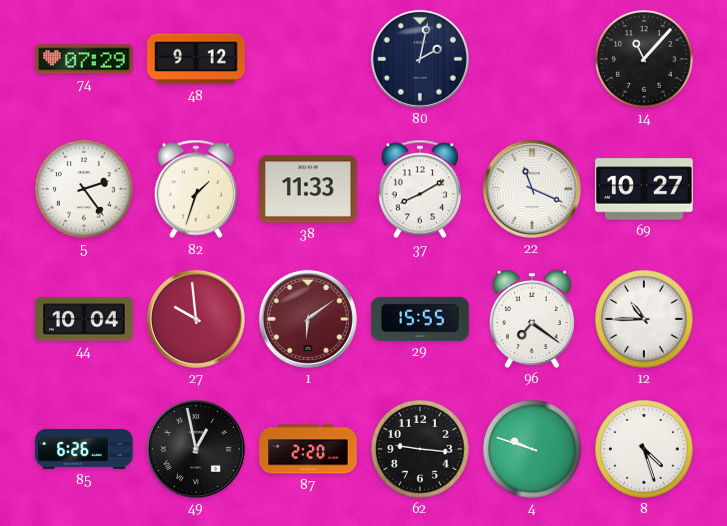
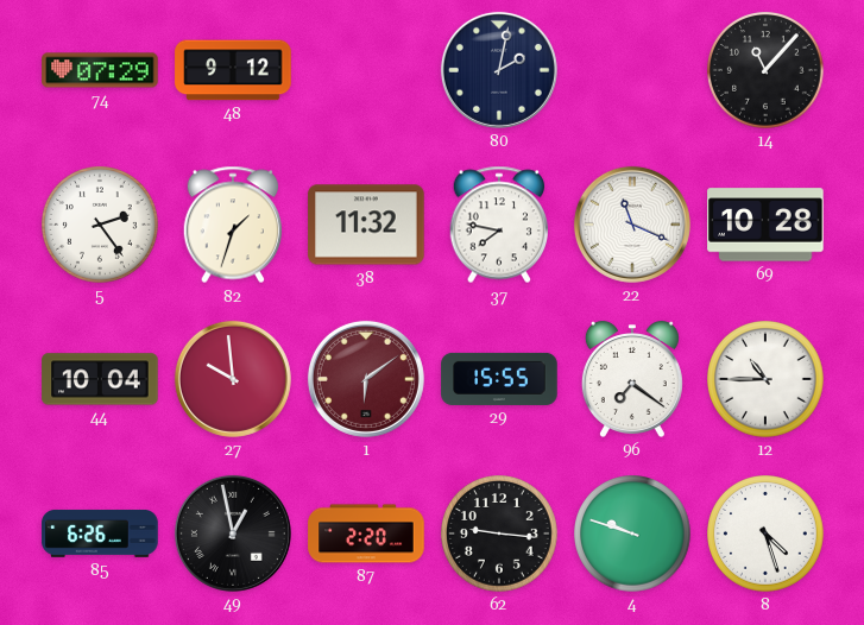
38: 11:33 -> 11:32 (366, 225)
37: 8:10 -> 7:47 (498, 225)
69: 10:27 -> 10:28 (765, 225)
